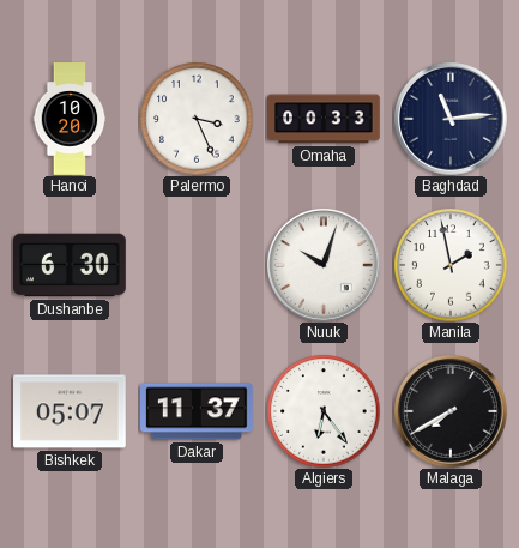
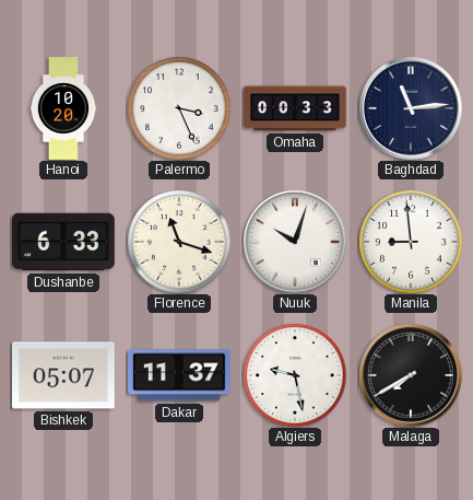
Dushanbe: 6:30 -> 6:33 (64, 242)
Florence: none -> 11:18 (179, 242)
Manila: 1:58 -> 8:59 (411, 242)
Algiers: 6:24 -> 9:28 (295, 375)
